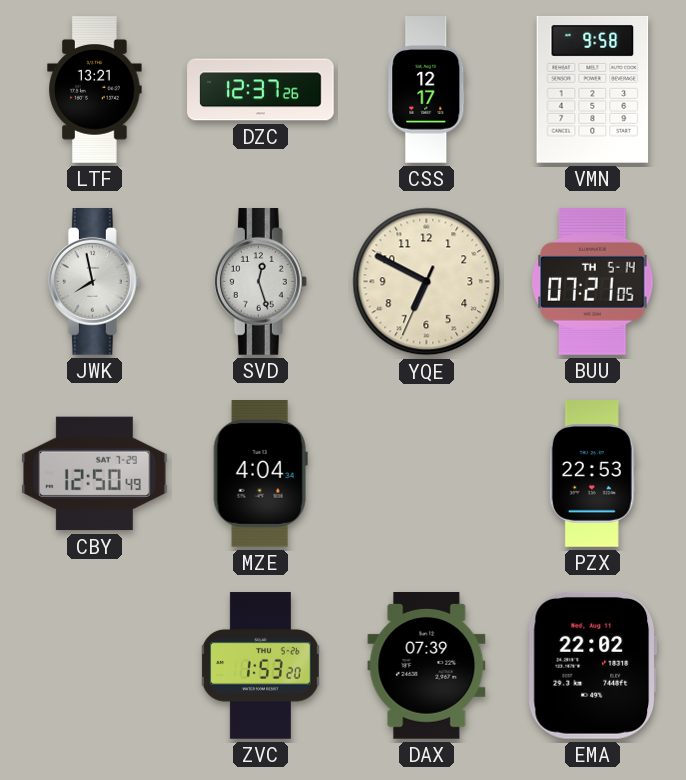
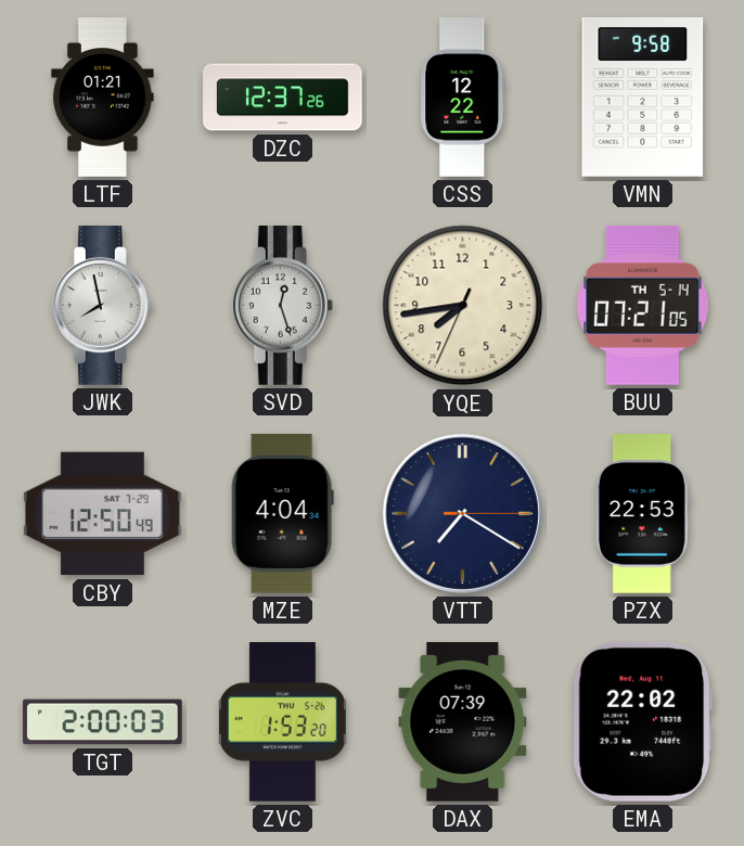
LTF: 13:21 -> 01:21 (103, 98)
CSS: 12:17 -> 12:22 (463, 98)
YQE: 6:49 -> 7:43 (463, 306)
VTT: none -> 7:20 (462, 513)
TGT: none -> 2:00 (103, 722)
